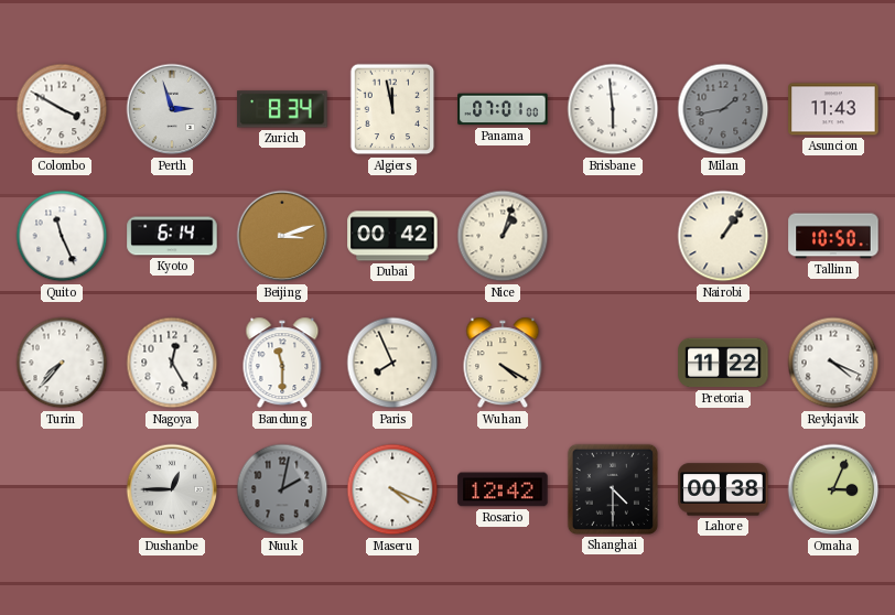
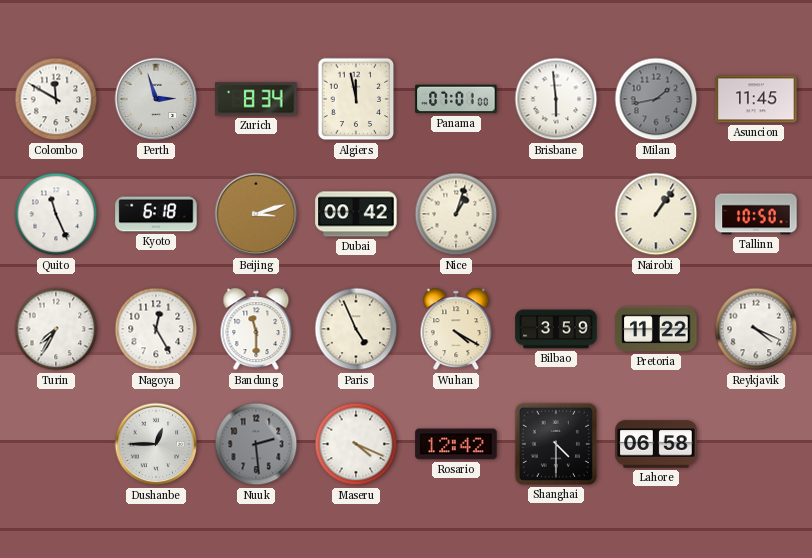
Colombo: 3:50 -> 11:50 (56, 99)
Asuncion: 11:43 -> 11:45 (756, 99)
Kyoto: 6:14 -> 6:18 (156, 214)
Turin: 7:37 -> 7:35 (56, 329)
Paris: 7:56 -> 4:56 (356, 329)
Bilbao: none -> 3:59 (556, 329)
Nuuk: 2:02 -> 2:29 (256, 444)
Lahore: 00:38 -> 06:58 (656, 444)
Omaha: 3:04 -> none (833, 489)
